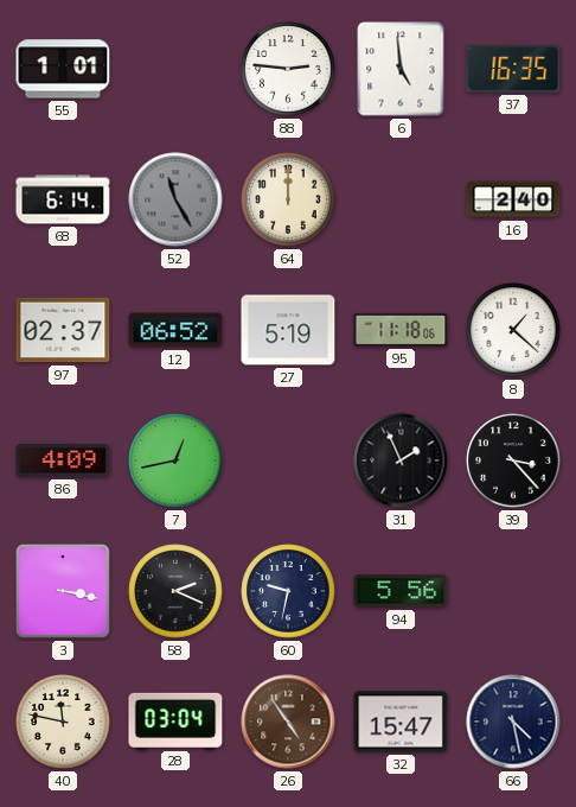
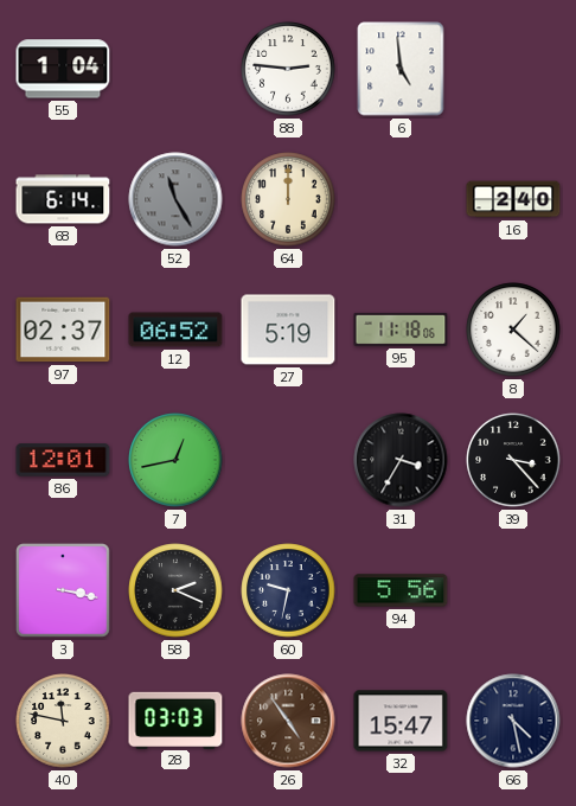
55: 1:01 -> 1:04 (63, 69)
37: 16:35 -> none (513, 70)
86: 4:09 -> 12:01 (63, 460)
31: 1:56 -> 3:35 (401, 460)
28: 03:04 -> 03:03 (175, 719)
